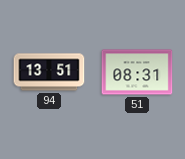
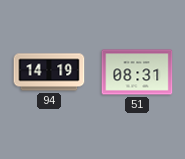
94: 13:51 -> 14:19 (49, 72)
